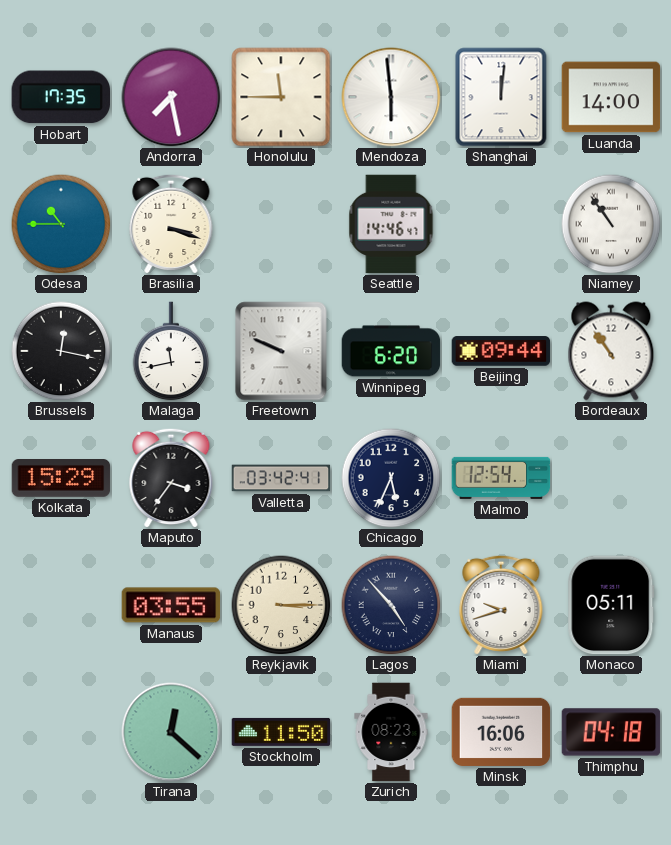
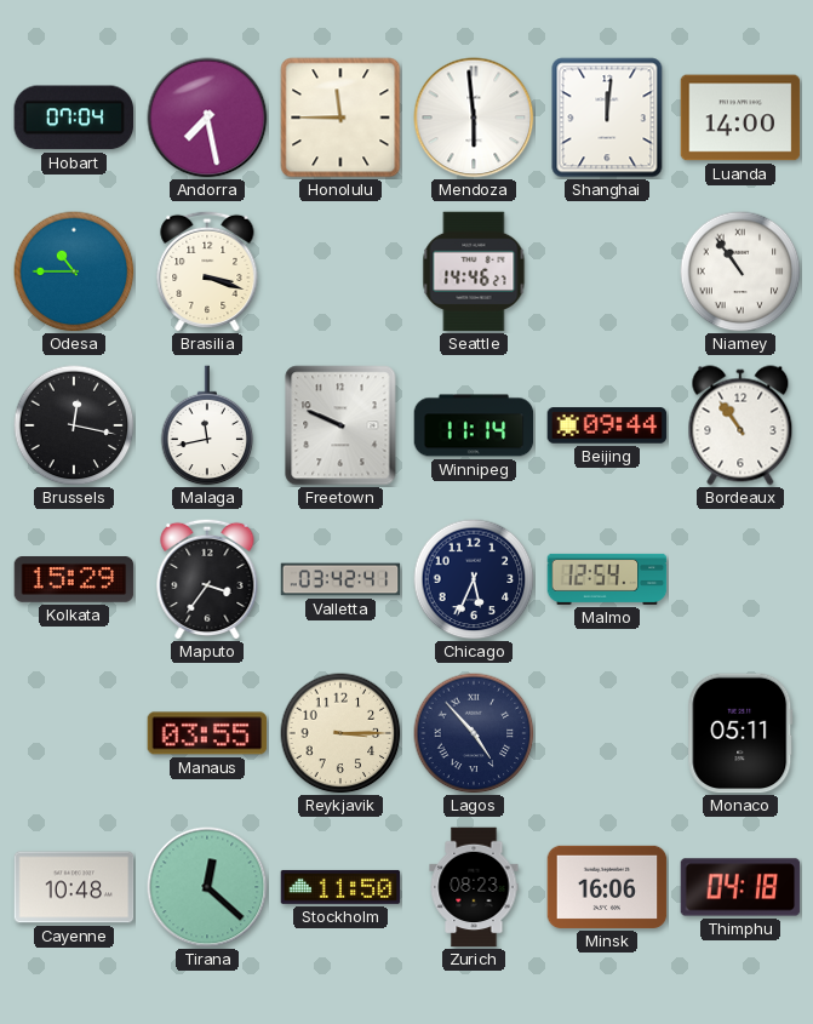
Hobart: 17:35 -> 07:04 (73, 118)
Seattle: 14:46:47 -> 14:46:27 (474, 271)
Winnipeg: 6:20 -> 11:14 (474, 425)
Miami: 9:42 -> none (501, 605)
Cayenne: none -> 10:48 (74, 887)
